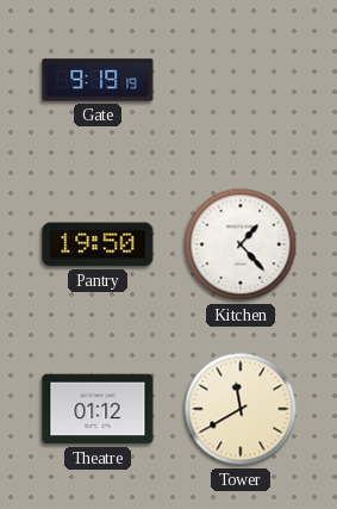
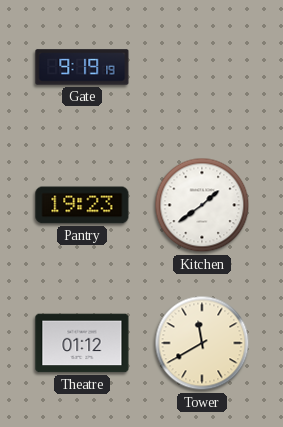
Pantry: 19:50 -> 19:23 (82, 205)
Kitchen: 1:23 -> 1:39 (202, 205)
